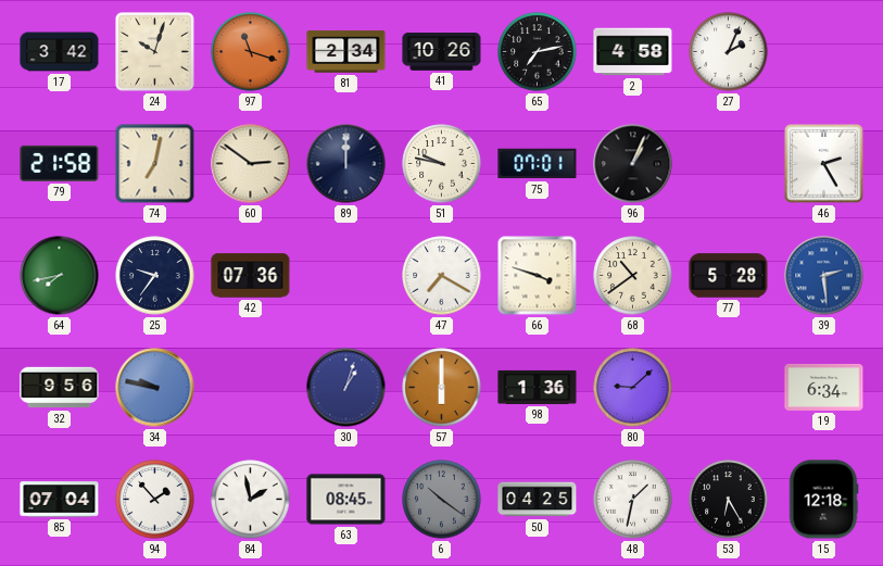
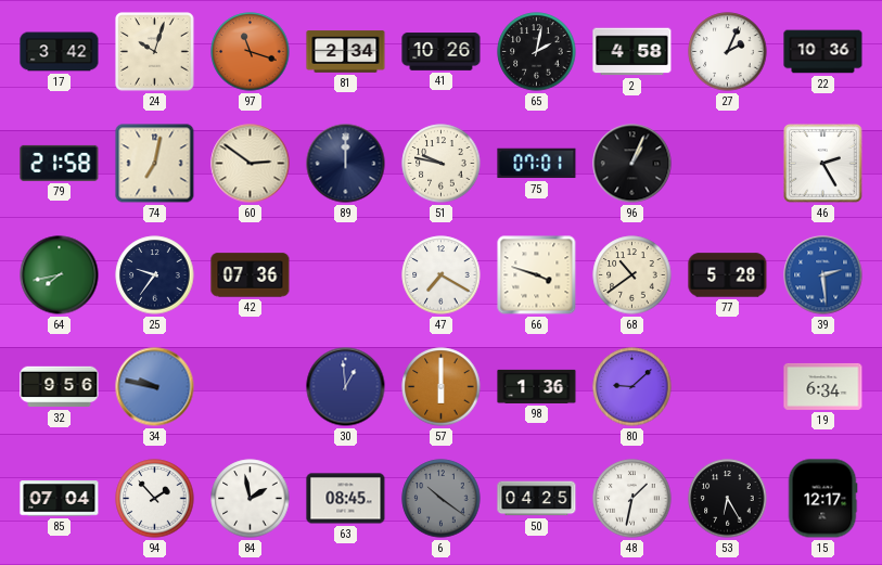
65: 7:13 -> 2:02 (537, 52)
22: none -> 10:36 (823, 52)
30: 1:03 -> 12:59 (346, 387)
15: 12:18 -> 12:17 (822, 499)
